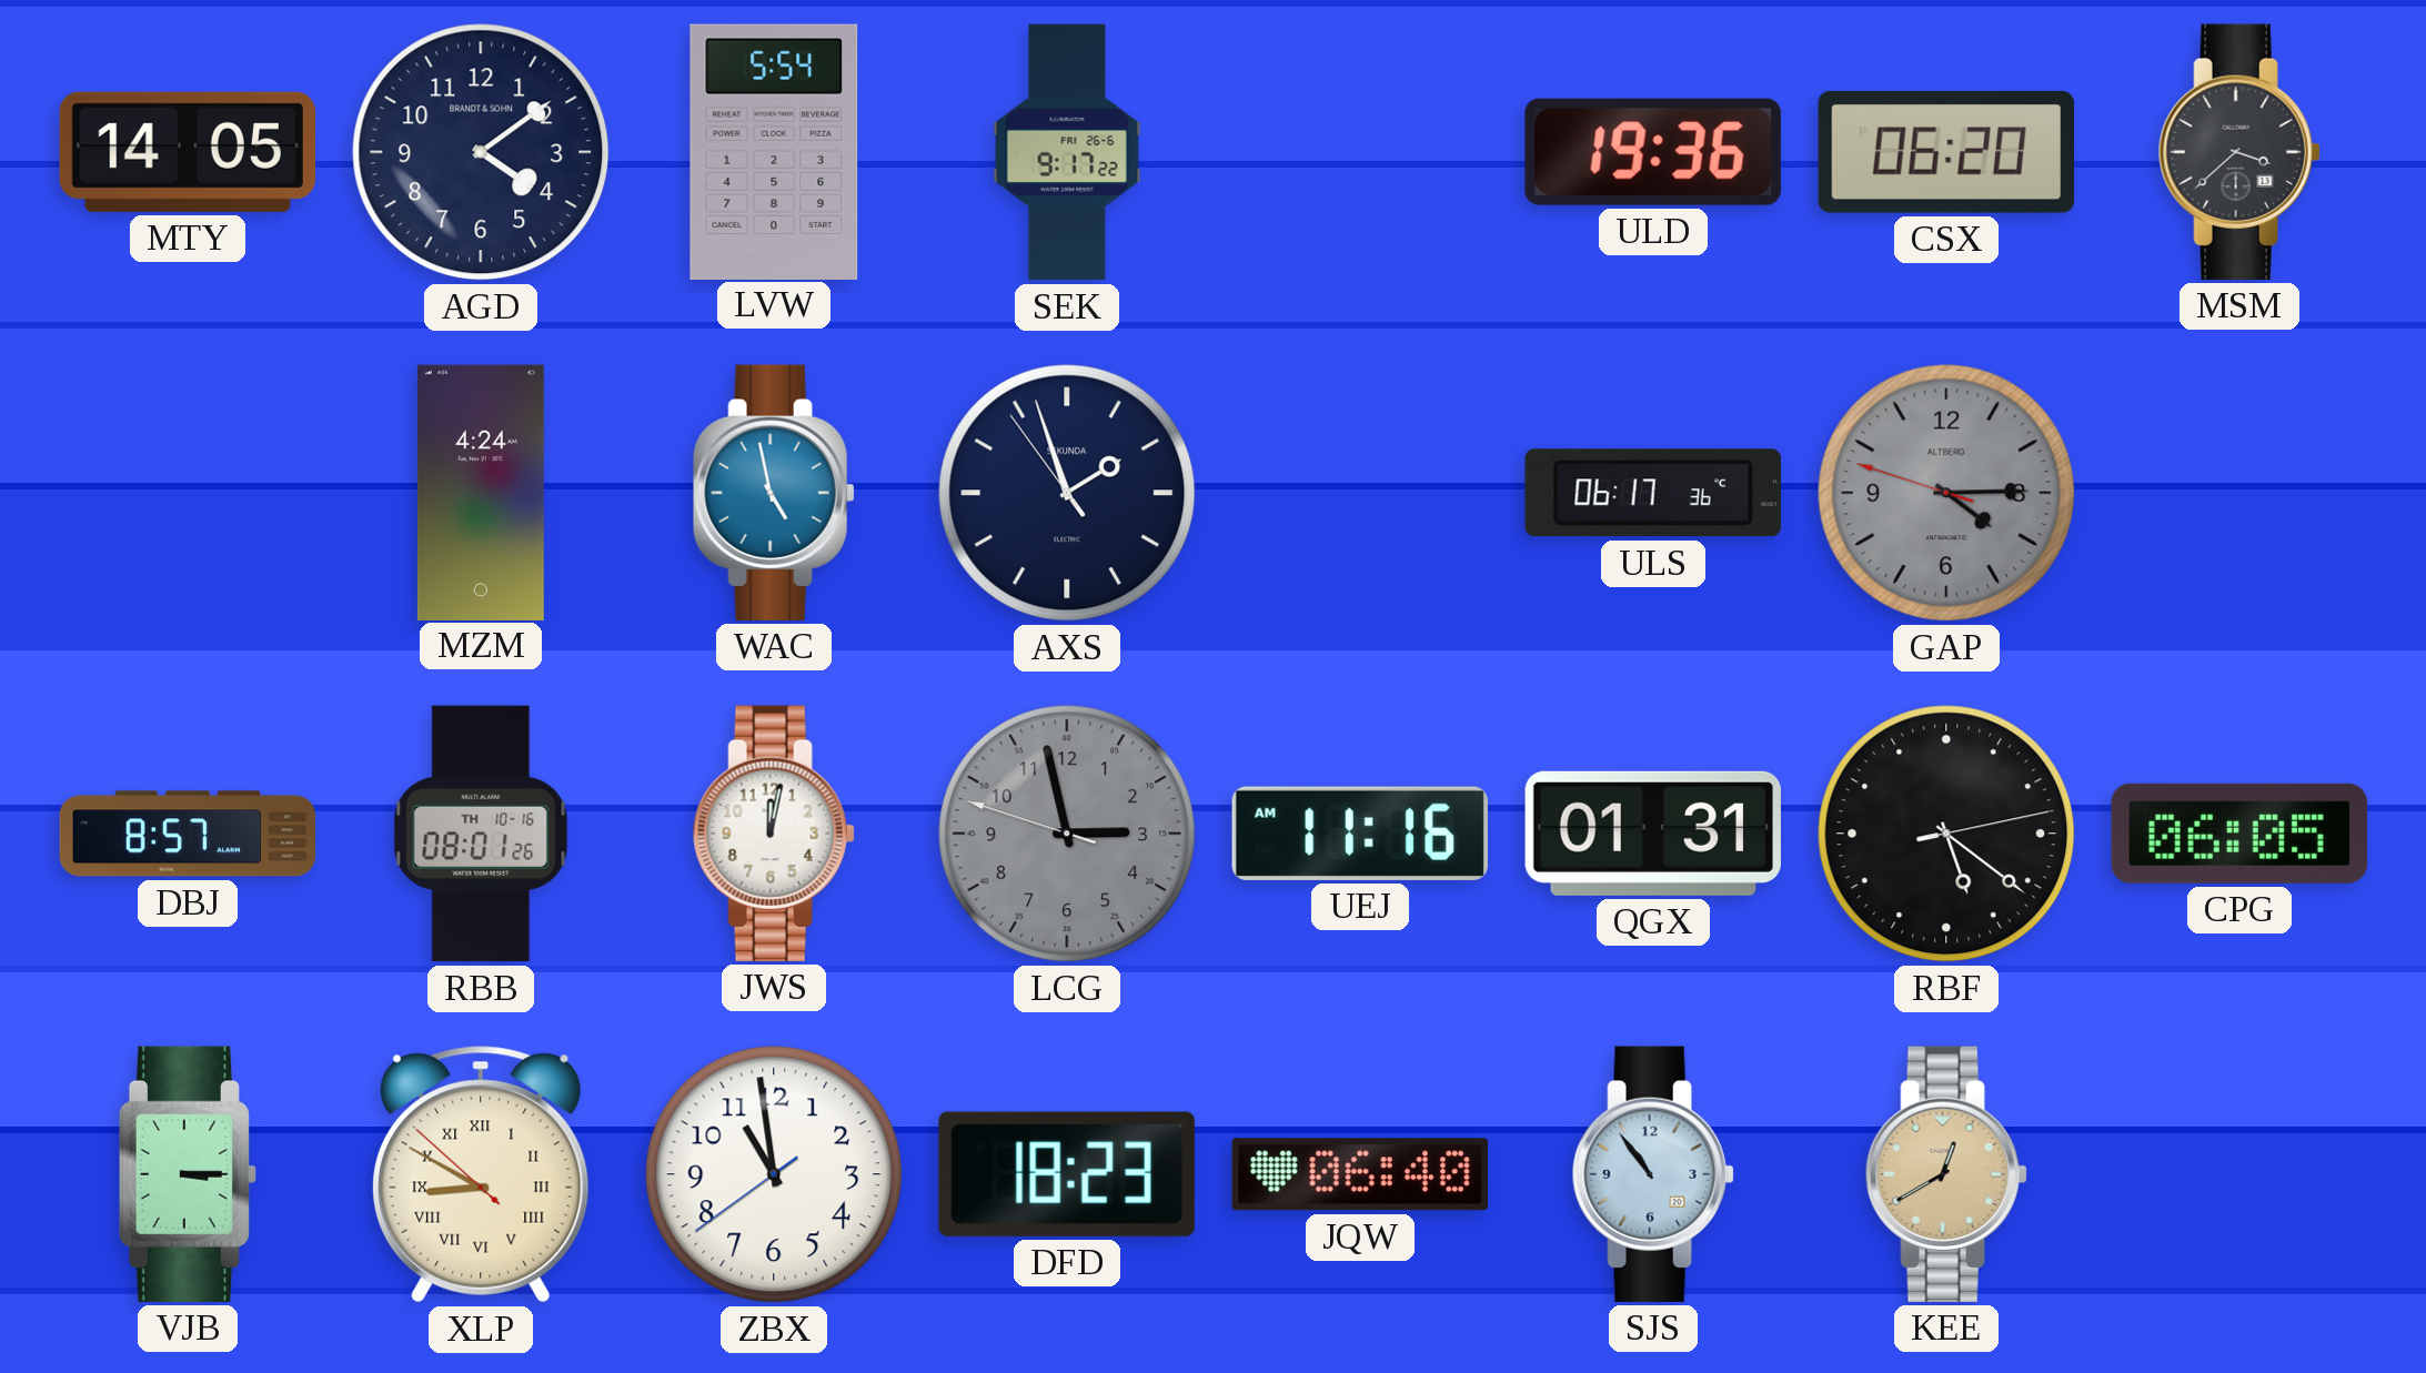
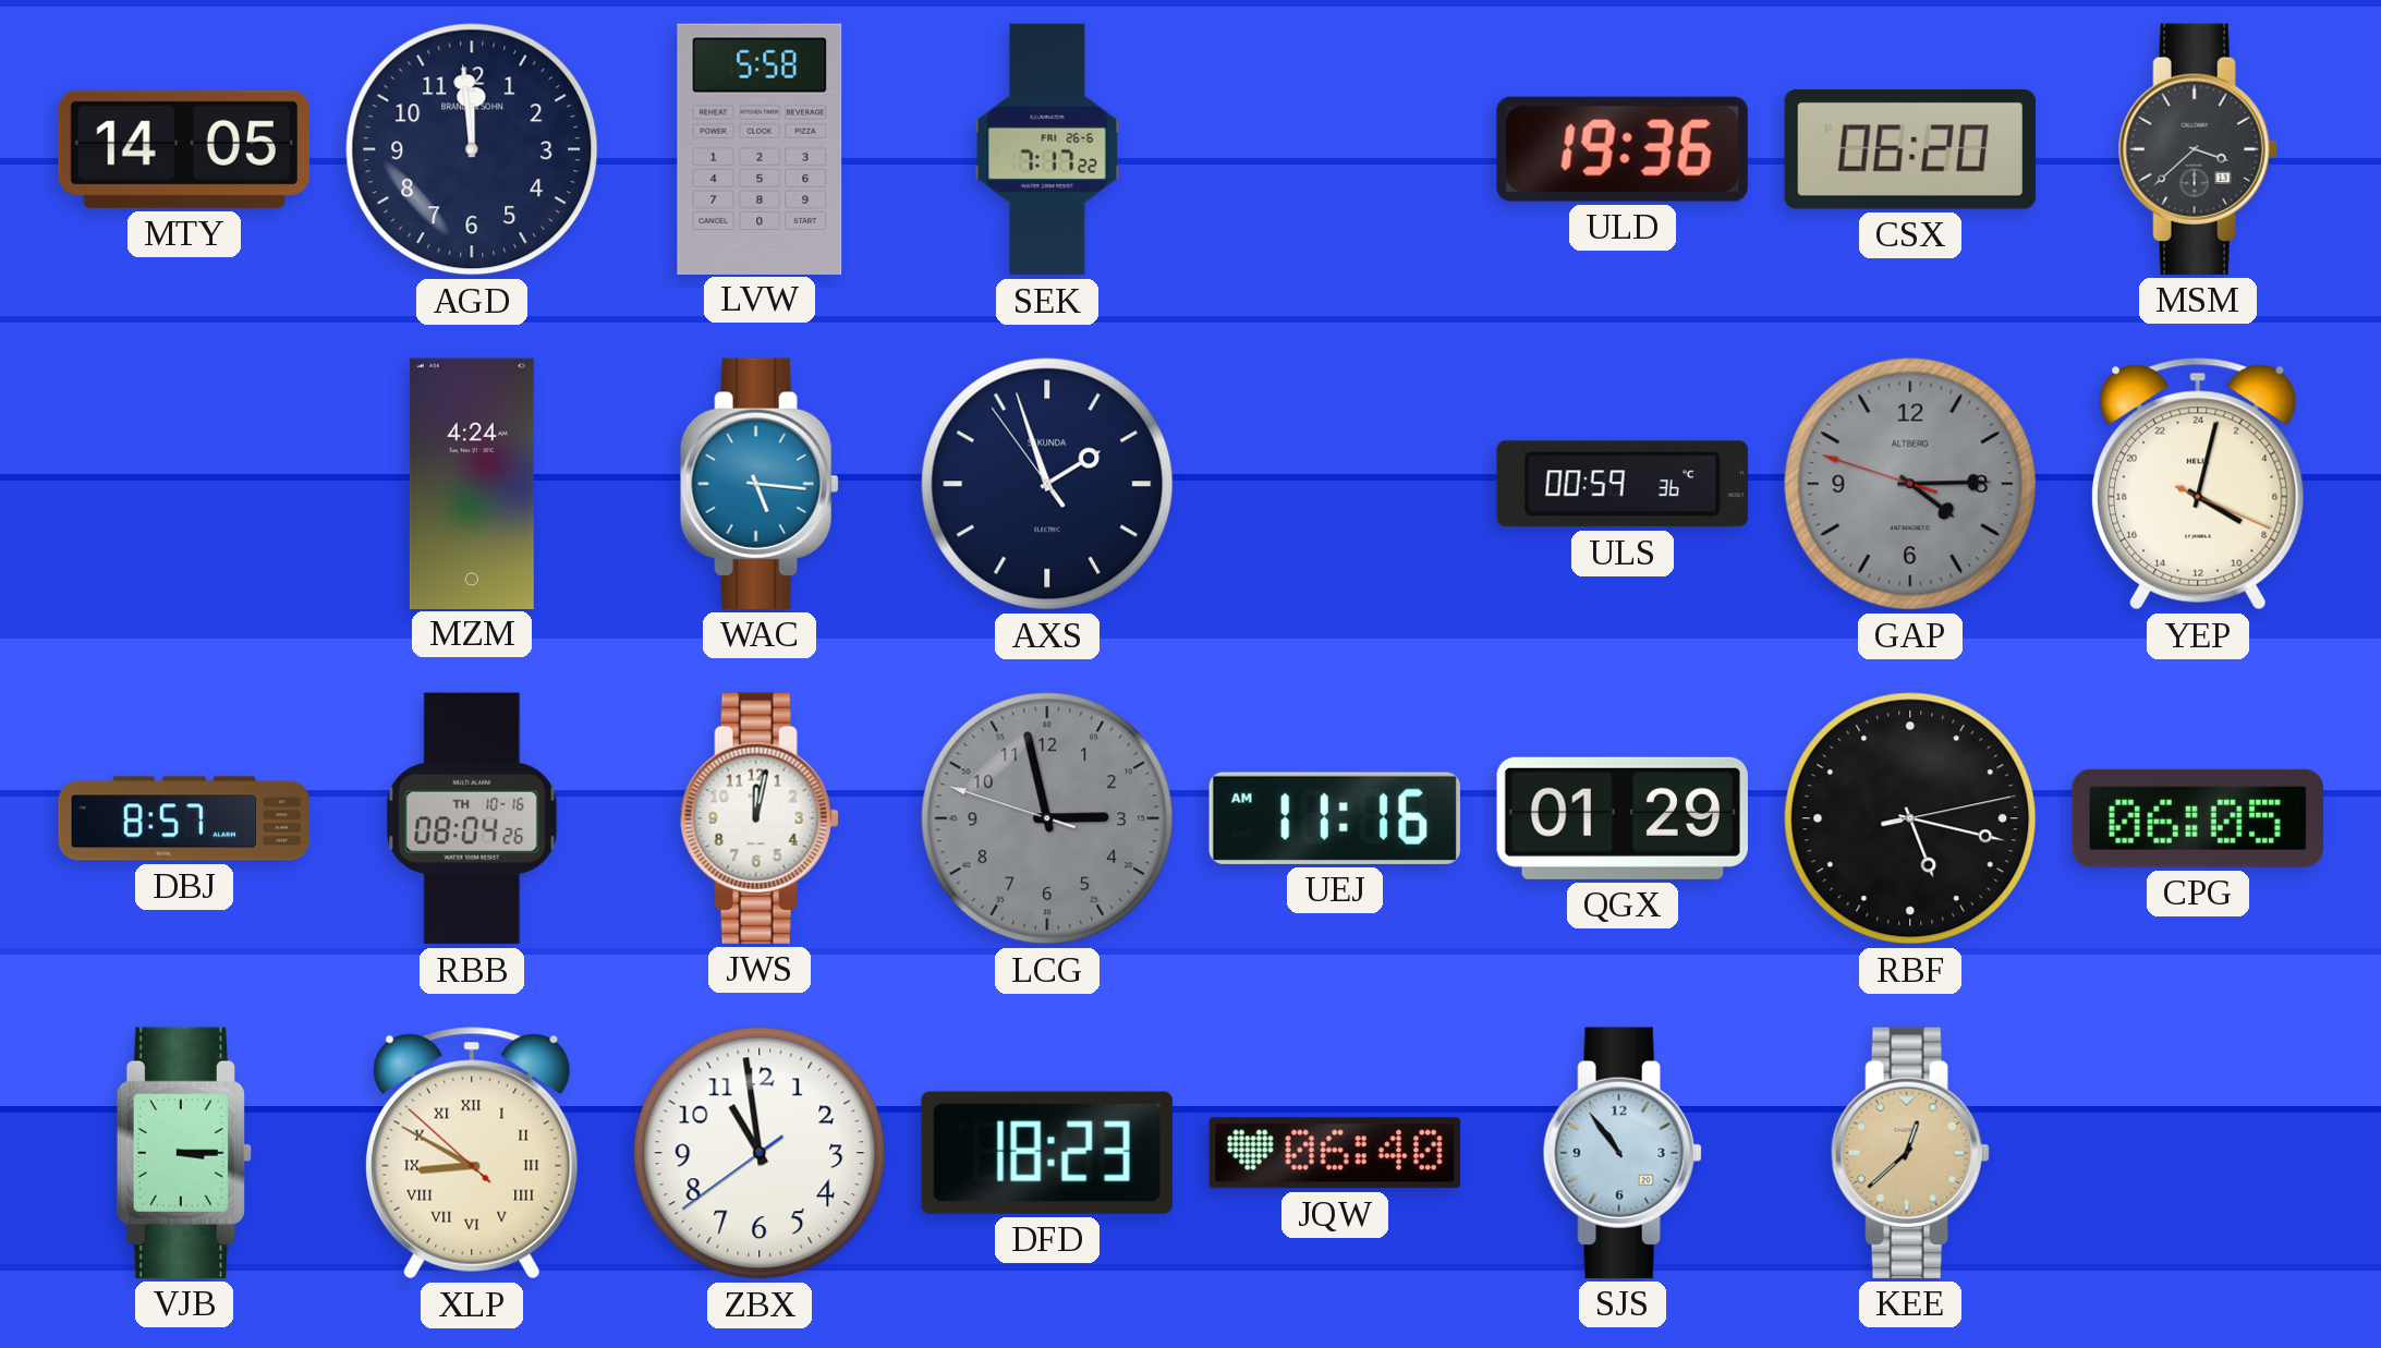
AGD: 4:09 -> 11:59 (472, 149)
LVW: 5:54 -> 5:58 (760, 148)
SEK: 9:17 -> 7:17 (1047, 149)
WAC: 4:58 -> 5:16 (760, 484)
ULS: 06:17 -> 00:59 (1623, 484)
YEP: none -> 8:02 (2198, 484)
RBB: 08:01 -> 08:04 (472, 818)
QGX: 01:31 -> 01:29 (1623, 818)
RBF: 5:21 -> 5:17 (1910, 818)
KEE: 12:40 -> 12:38 (1910, 1153)
